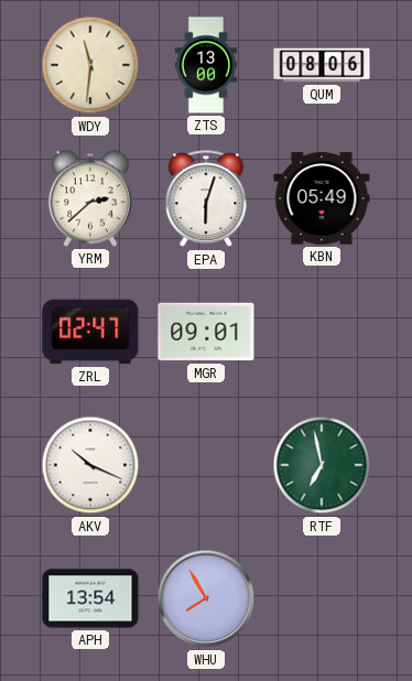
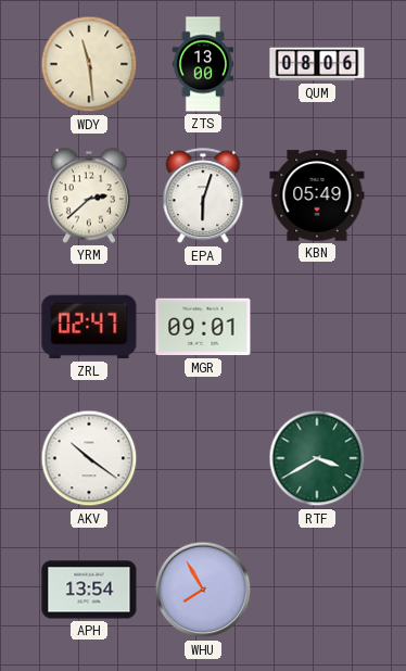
WDY: 11:31 -> 11:29 (89, 64)
AKV: 10:19 -> 10:21 (89, 458)
RTF: 6:58 -> 3:40 (317, 458)
